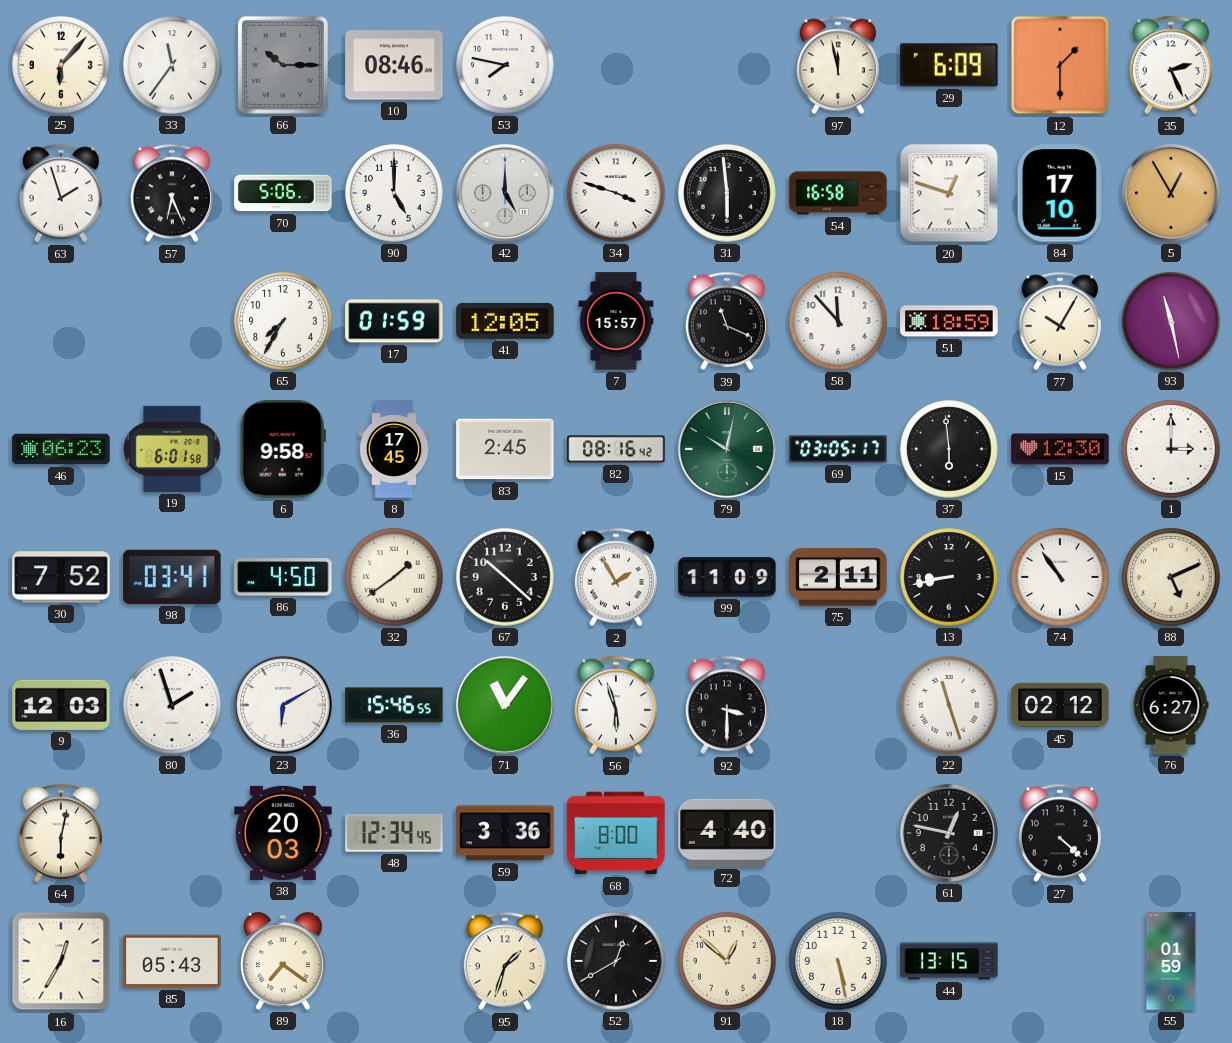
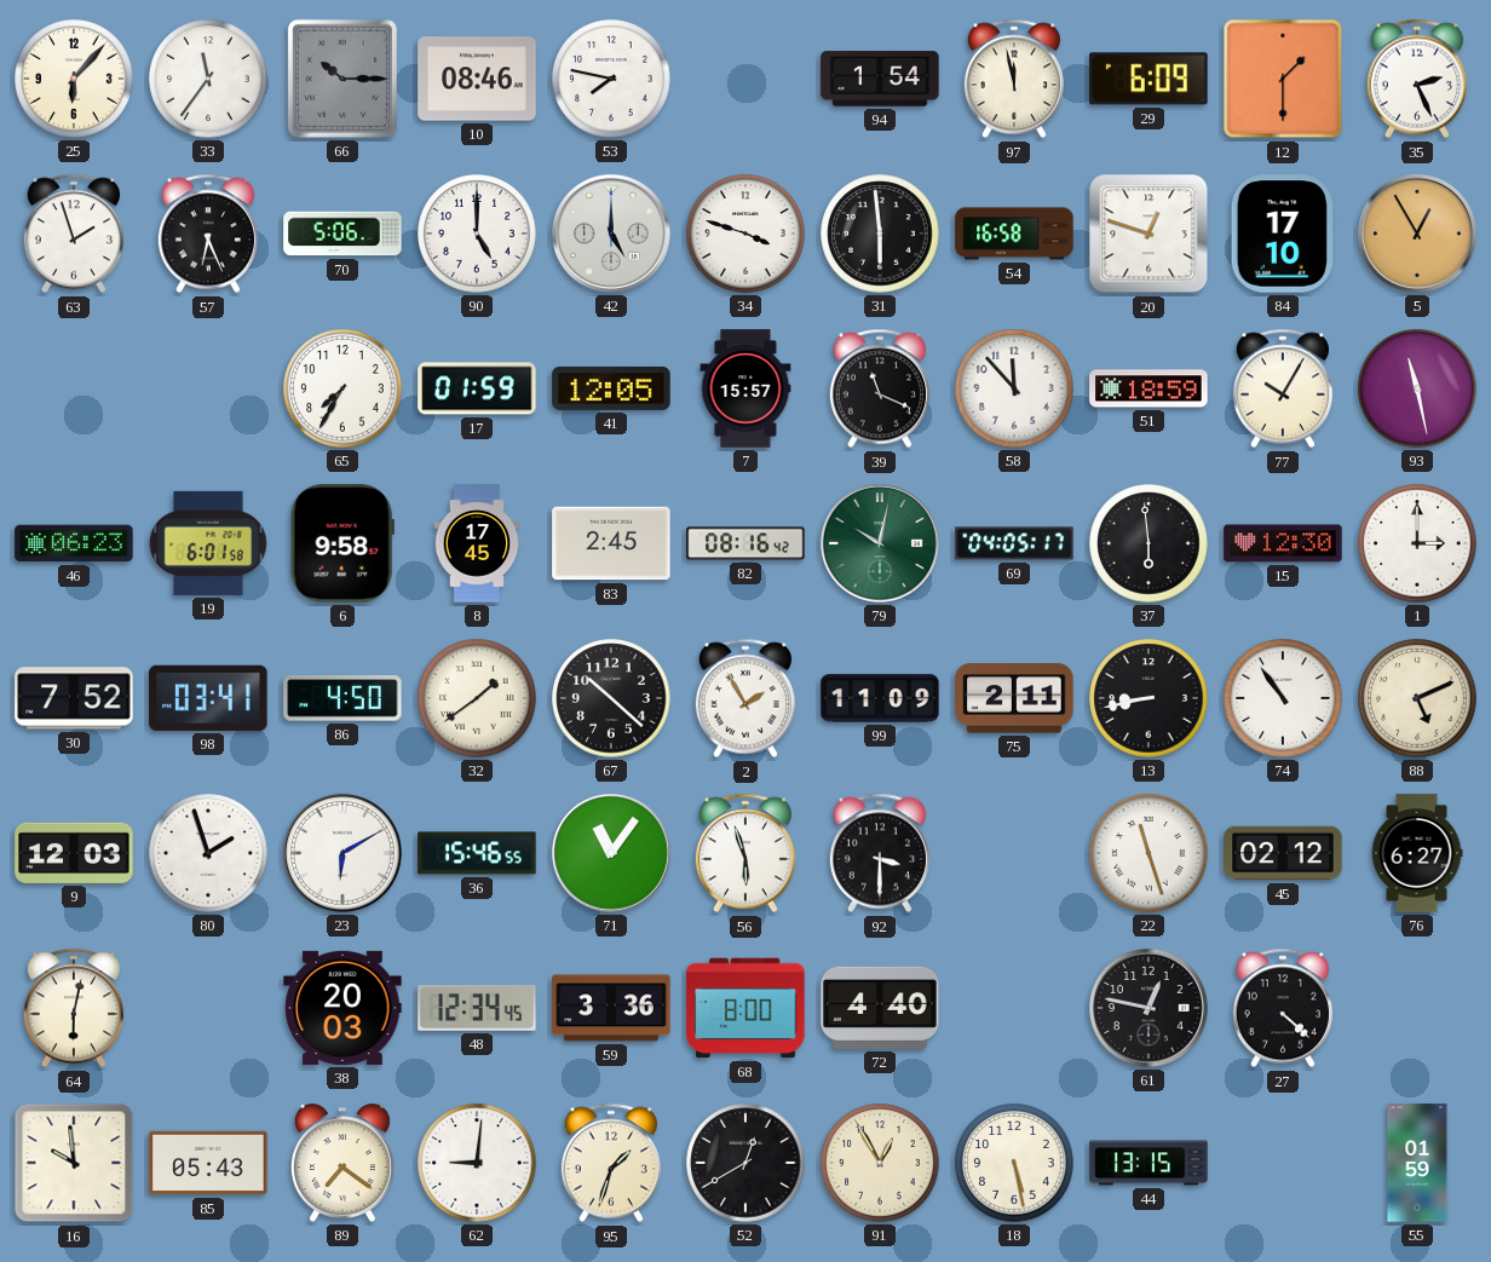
94: none -> 1:54 (880, 79)
69: 03:05 -> 04:05 (1014, 543)
16: 12:35 -> 9:59 (74, 1163)
62: none -> 9:01 (477, 1163)
91: 12:52 -> 12:55 (880, 1163)
